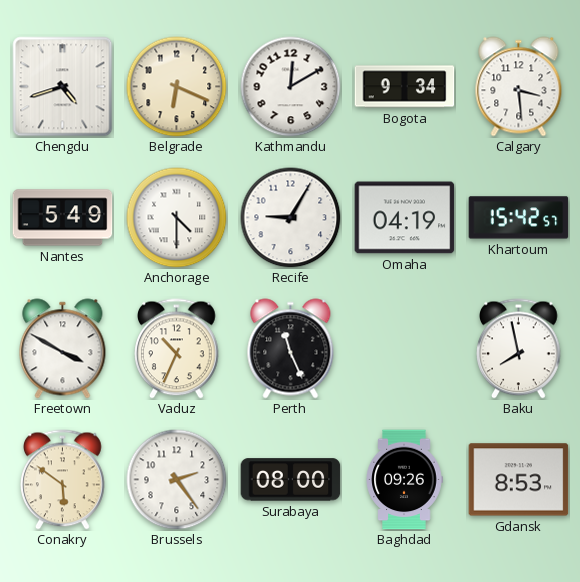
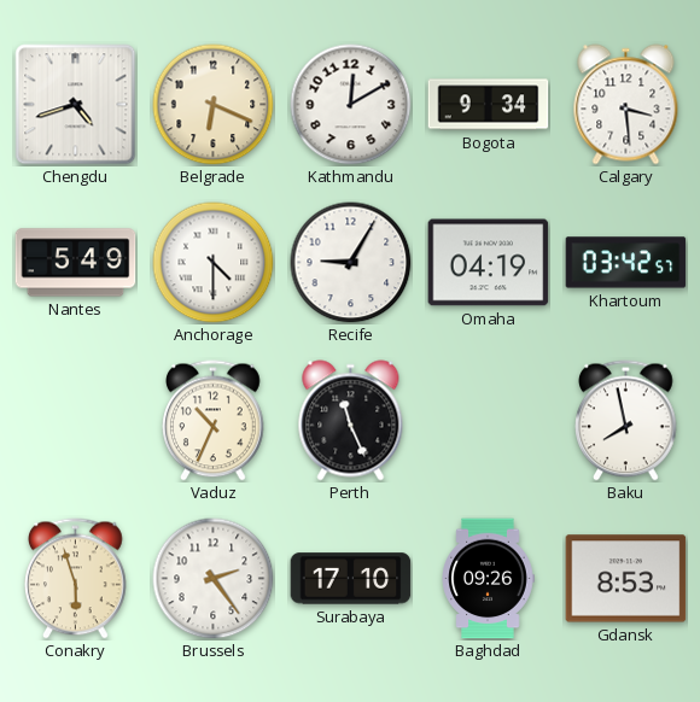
Khartoum: 15:42 -> 03:42 (626, 263)
Freetown: 3:50 -> none (63, 349)
Conakry: 5:51 -> 5:57 (76, 579)
Surabaya: 08:00 -> 17:10 (351, 579)
